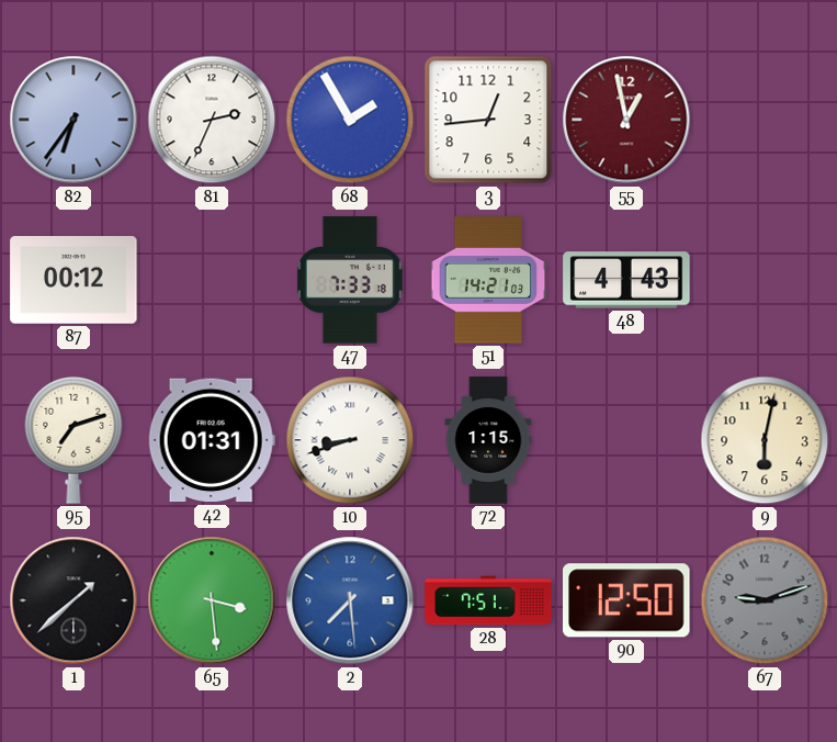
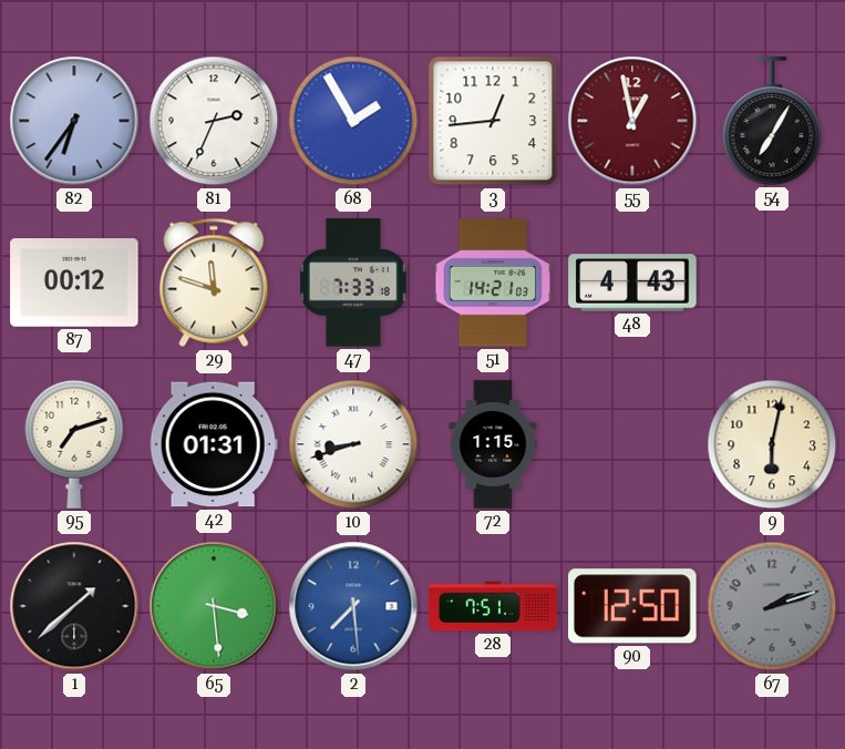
54: none -> 7:05 (772, 121)
29: none -> 11:48 (214, 283)
67: 9:12 -> 2:12 (772, 606)
